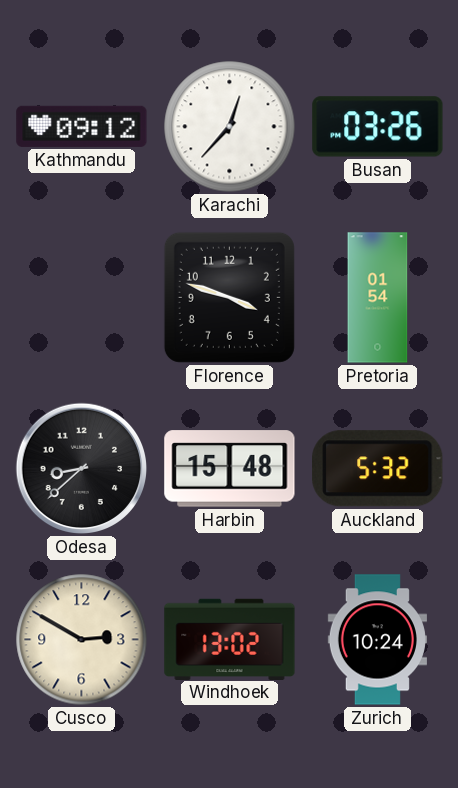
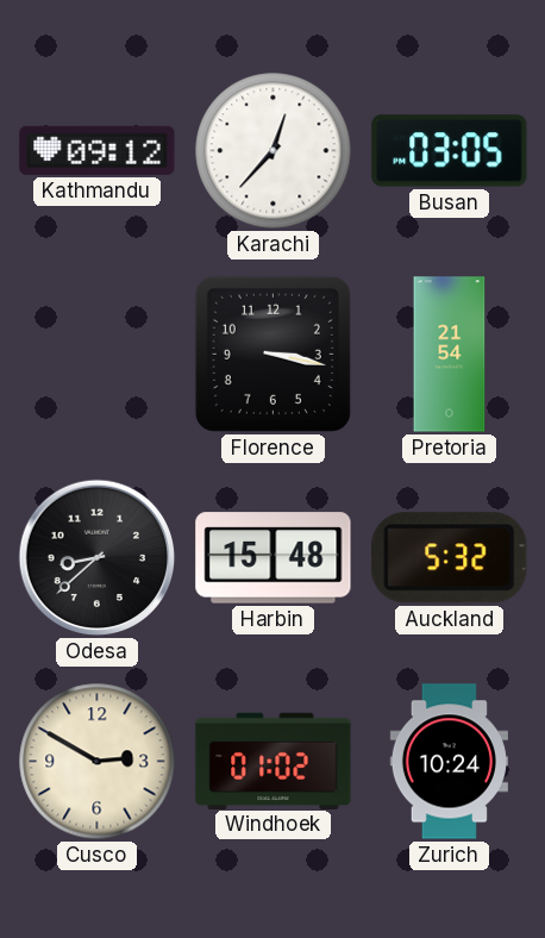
Busan: 03:26 -> 03:05 (450, 151)
Florence: 3:48 -> 3:17 (272, 354)
Pretoria: 01:54 -> 21:54 (450, 355)
Windhoek: 13:02 -> 01:02 (274, 761)
